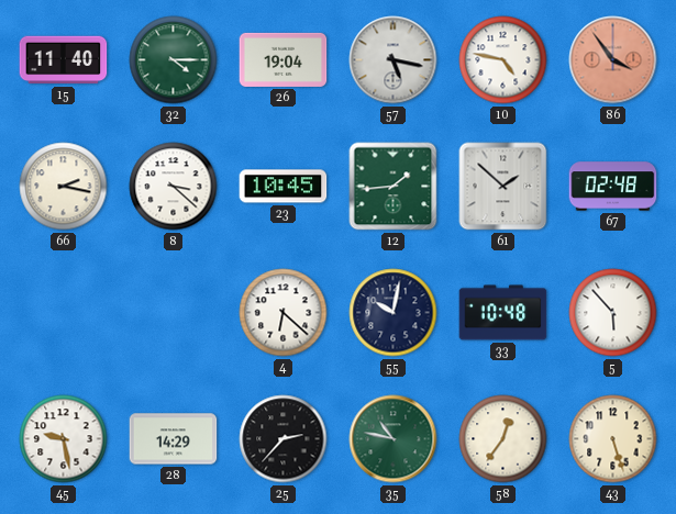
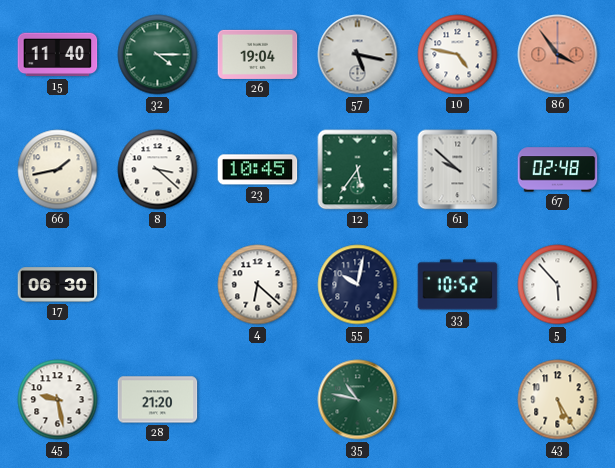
66: 2:17 -> 1:43 (58, 170)
12: 1:44 -> 5:36 (358, 170)
61: 1:52 -> 9:52 (458, 170)
17: none -> 06:30 (58, 285)
33: 10:48 -> 10:52 (458, 285)
28: 14:29 -> 21:20 (158, 400)
25: 2:37 -> none (284, 439)
58: 12:36 -> none (503, 439)
43: 5:27 -> 5:25 (558, 400)
